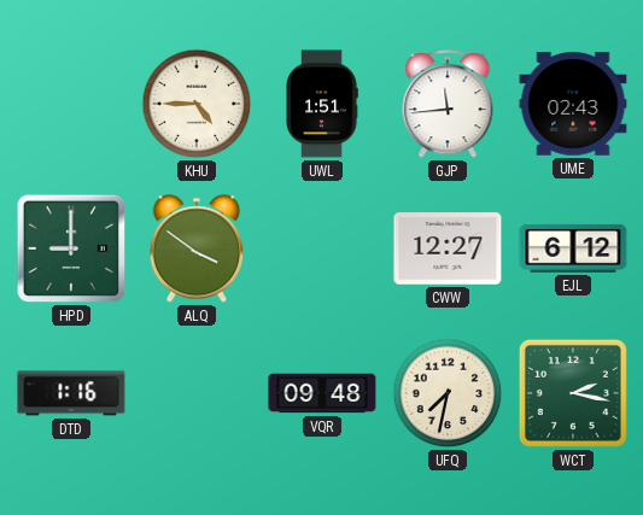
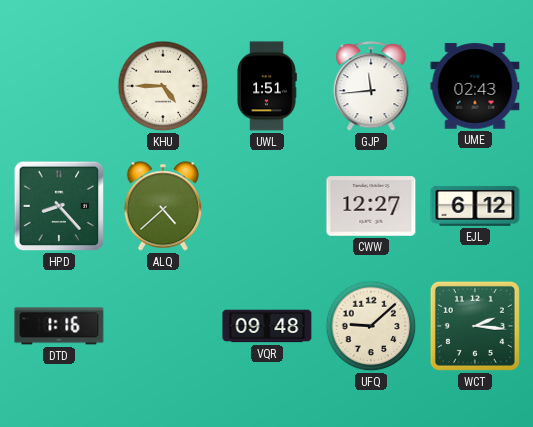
HPD: 9:00 -> 8:23 (59, 206)
ALQ: 3:51 -> 4:38 (163, 206)
UFQ: 7:32 -> 9:08 (371, 326)
WCT: 2:17 -> 2:16 (475, 326)
